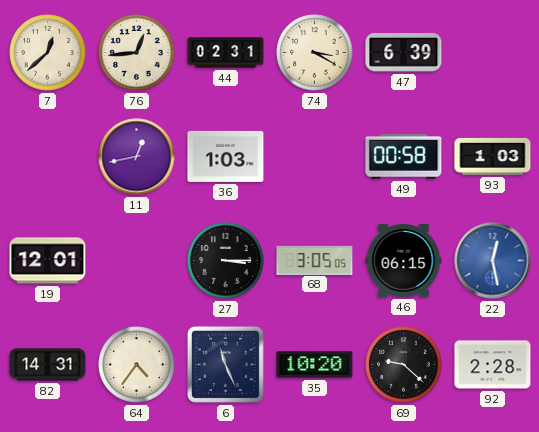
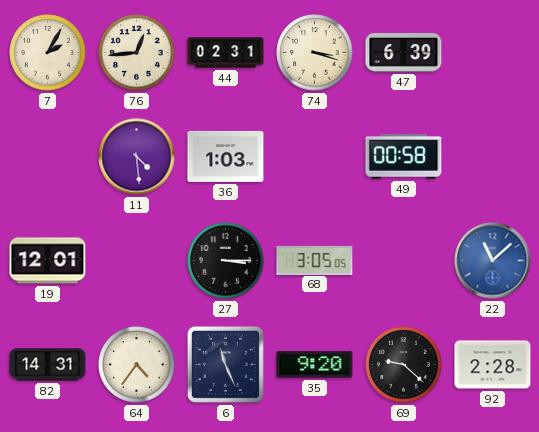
7: 12:38 -> 2:05 (48, 53)
74: 3:20 -> 3:18 (315, 53)
11: 12:43 -> 4:29 (137, 157)
93: 1:03 -> none (493, 156)
46: 06:15 -> none (404, 260)
22: 12:28 -> 11:08 (493, 261)
35: 10:20 -> 9:20 (315, 365)
